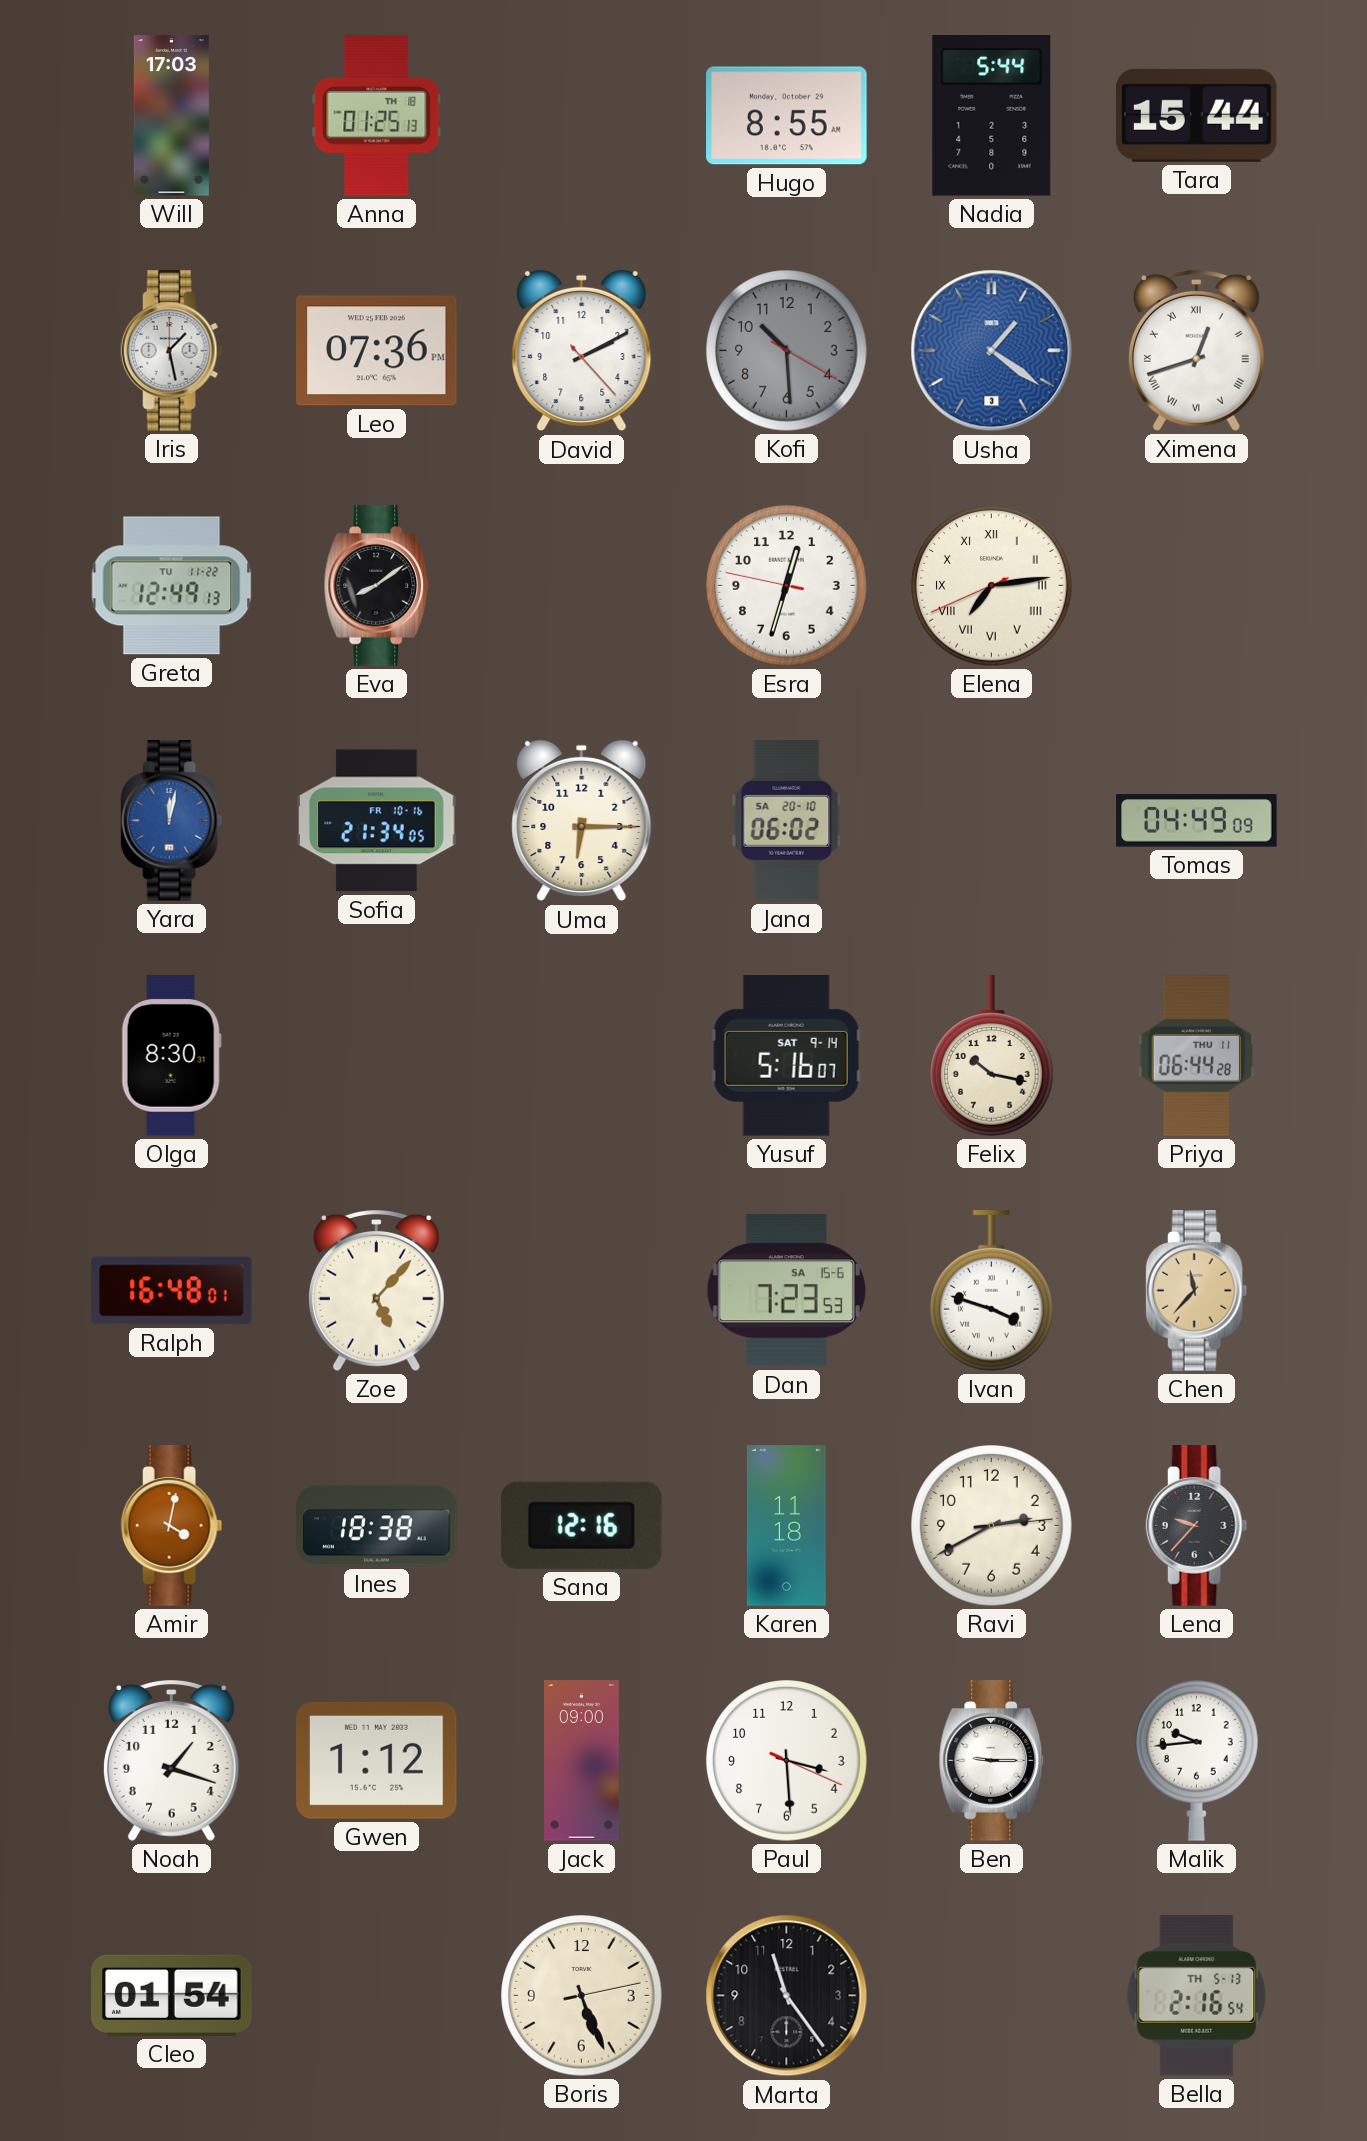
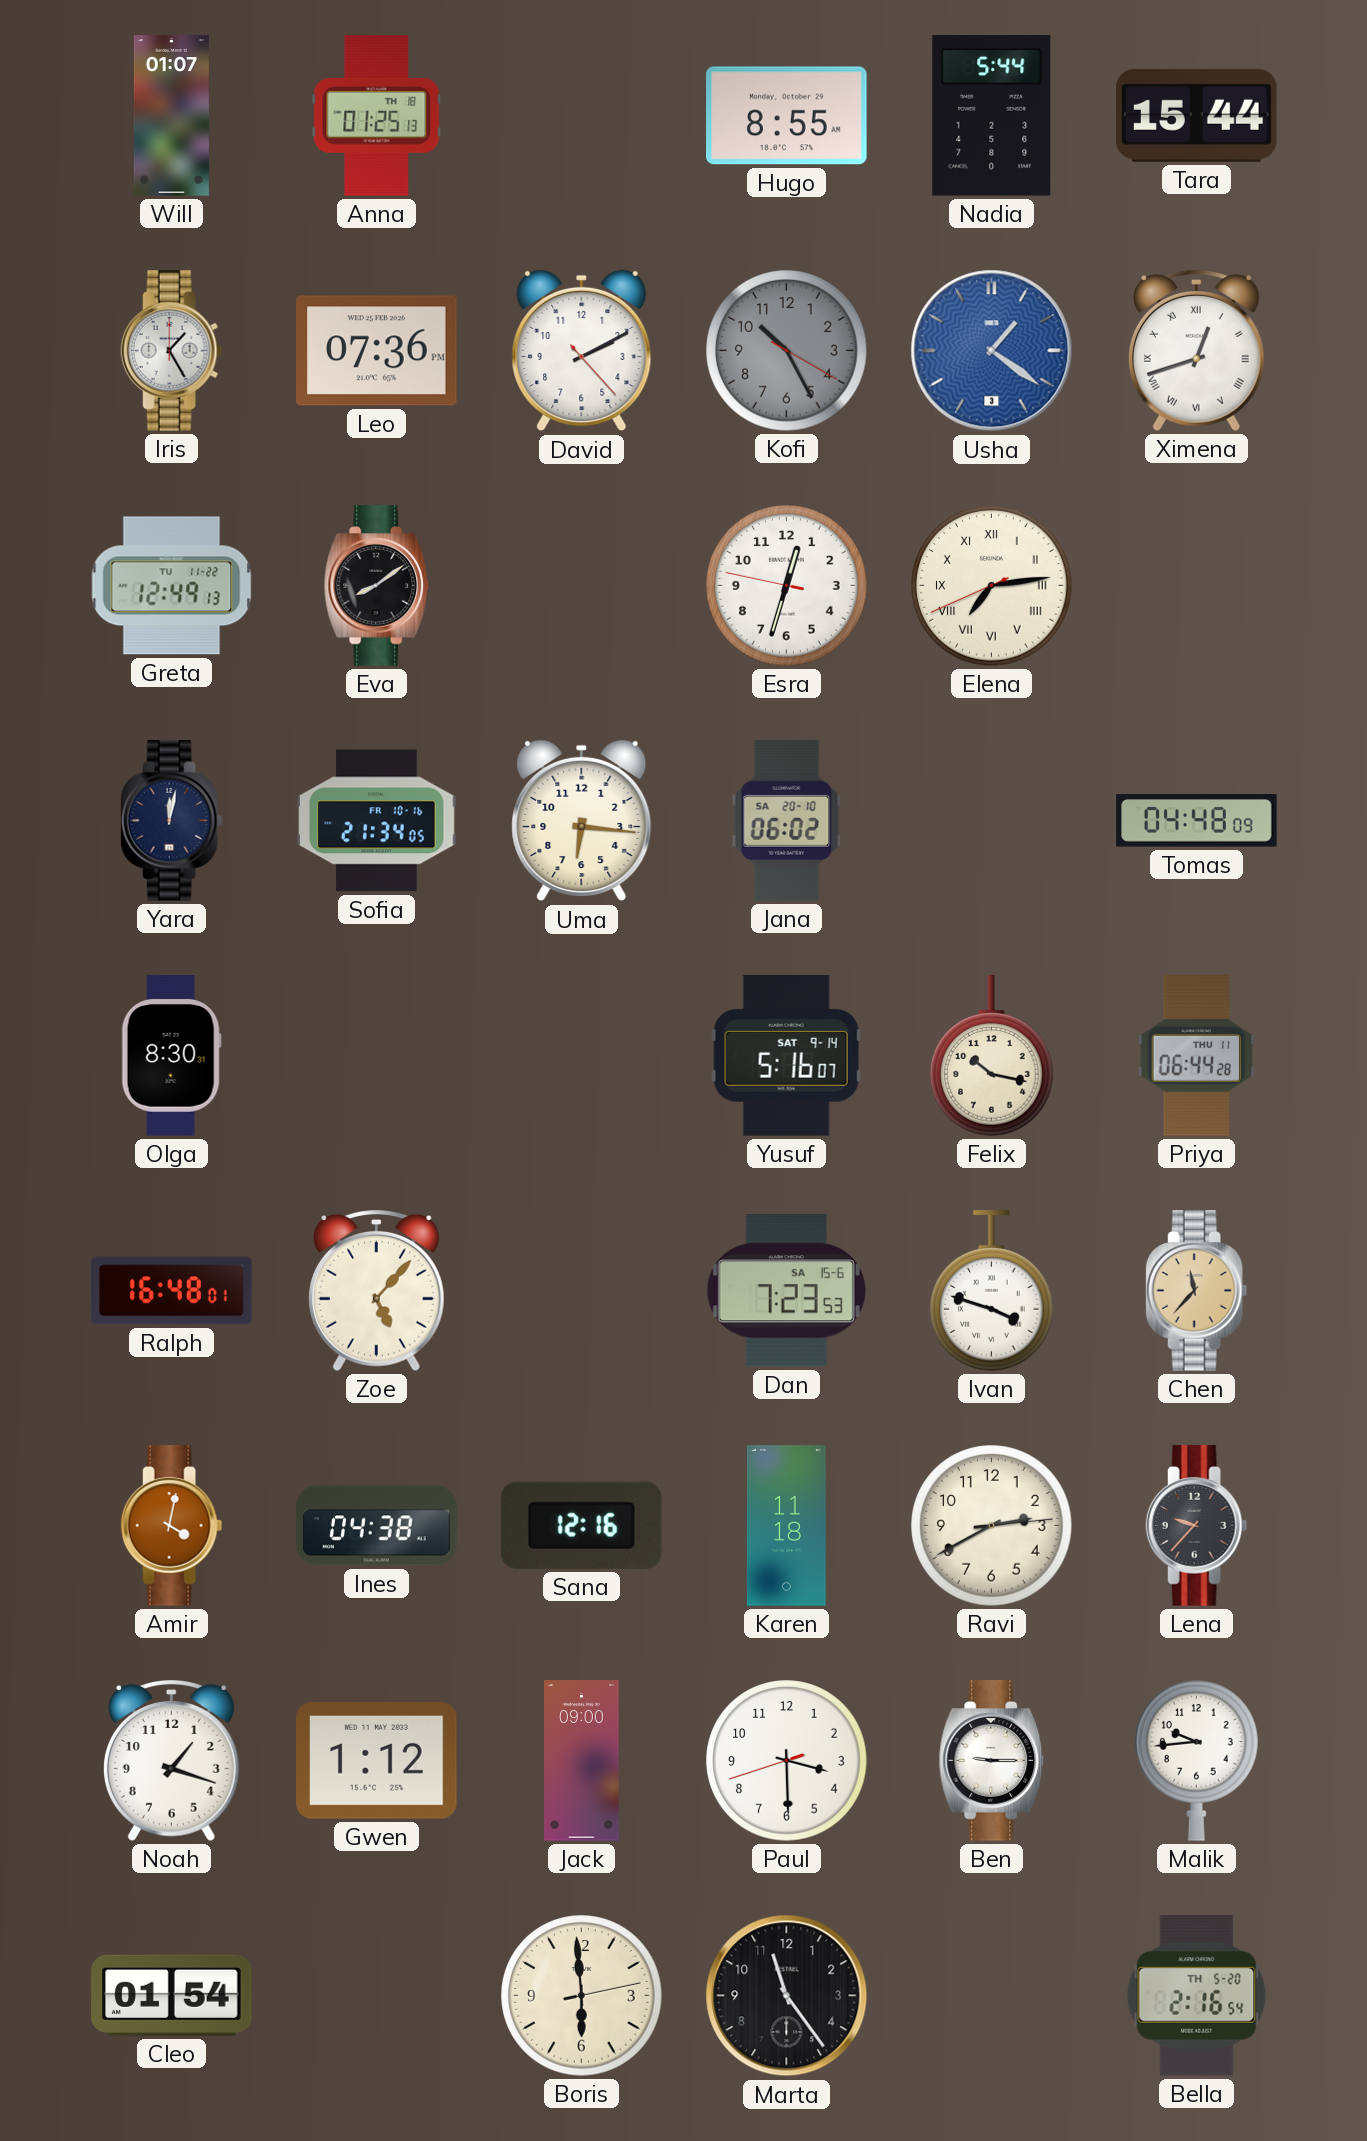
Will: 17:03 -> 01:07 (171, 116)
Iris: 1:28 -> 1:25 (172, 351)
Kofi: 10:29 -> 10:25 (787, 351)
Yara dial: blue -> navy (172, 821)
Uma: 6:15 -> 6:16 (582, 821)
Tomas: 04:49 -> 04:48 (1197, 821)
Ines: 18:38 -> 04:38 (377, 1526)
Paul: 3:29:19 -> 3:29:42 (787, 1761)
Boris: 5:26 -> 5:59 (582, 1996)
Bella date: TH 5-13 -> TH 5-20 (1197, 1996)
